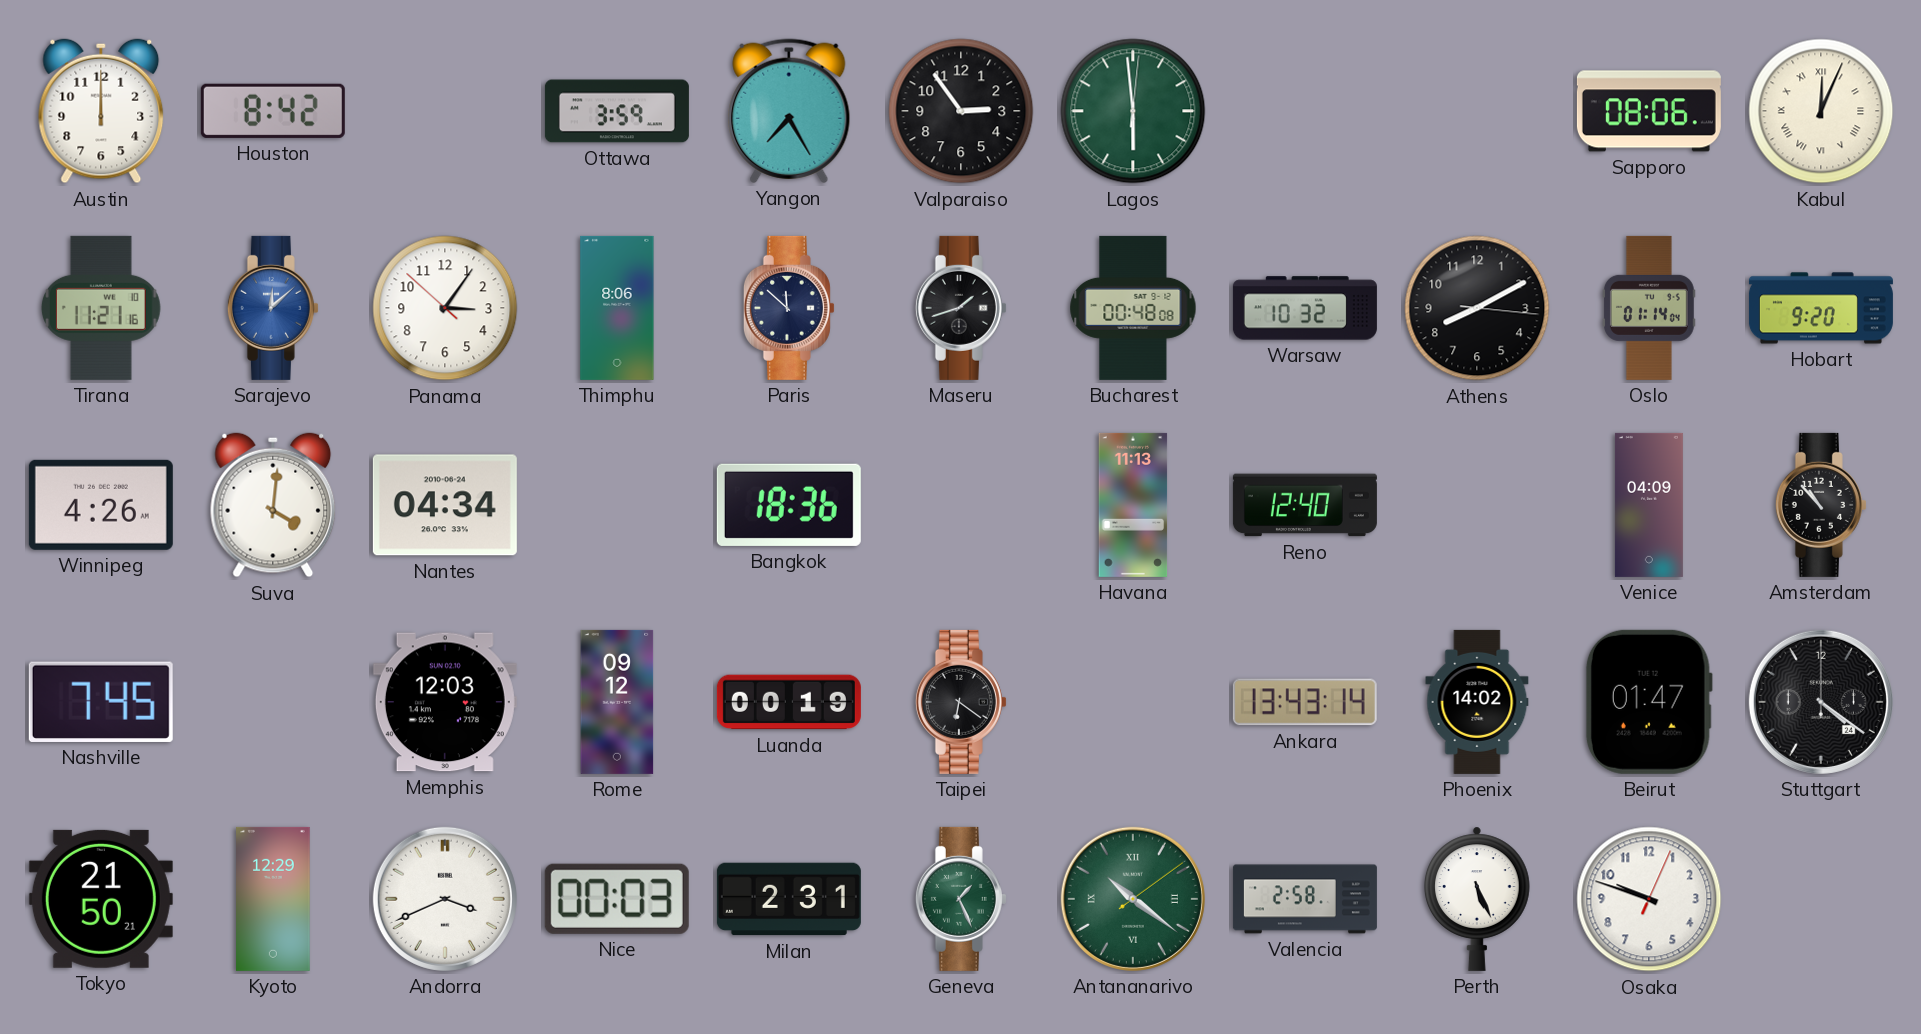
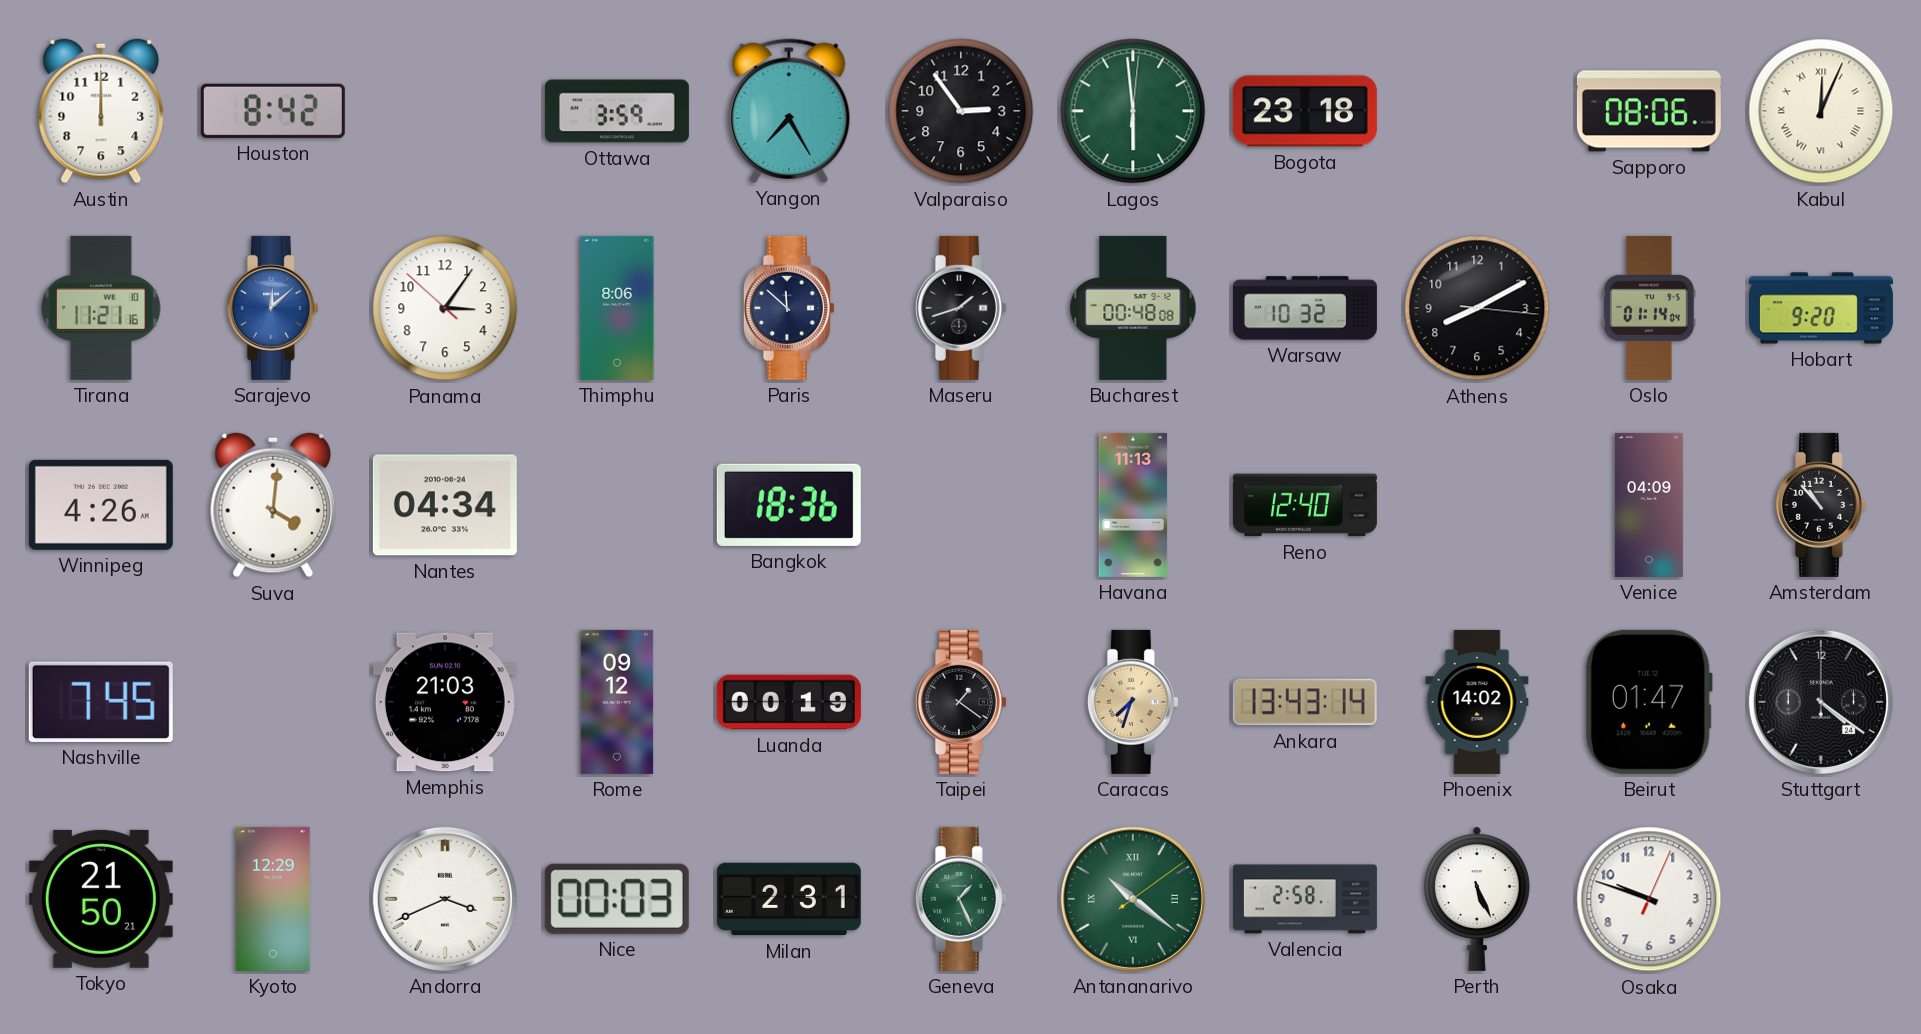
Bogota: none -> 23:18 (1305, 111)
Memphis: 12:03 -> 21:03 (445, 702)
Taipei: 6:21 -> 1:21 (961, 702)
Caracas: none -> 7:33 (1133, 702)
